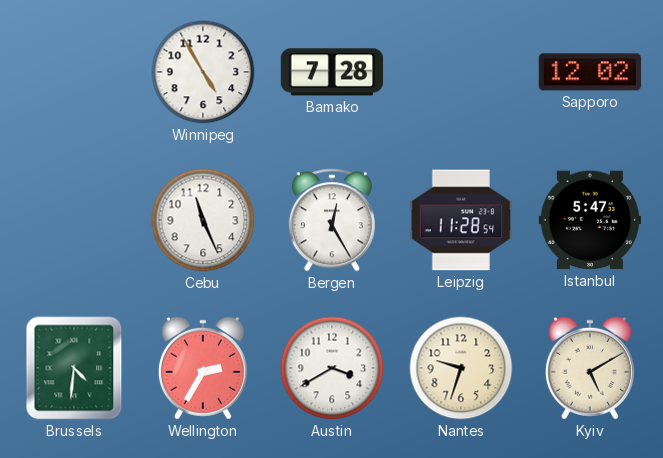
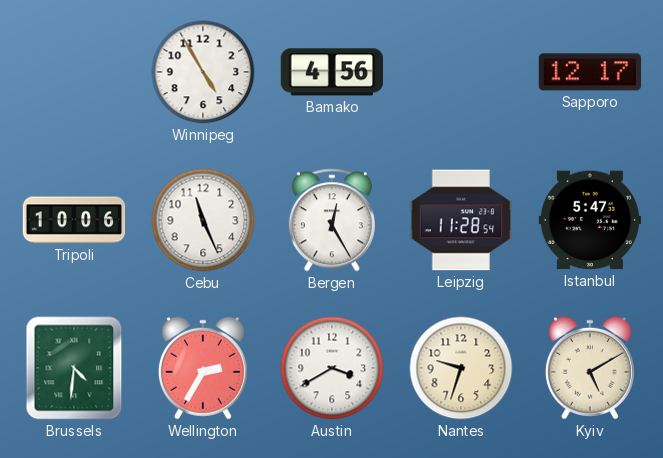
Bamako: 7:28 -> 4:56 (331, 72)
Sapporo: 12:02 -> 12:17 (589, 72)
Tripoli: none -> 10:06 (74, 220)
